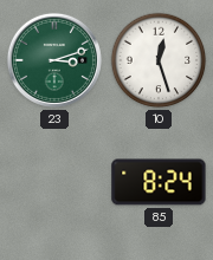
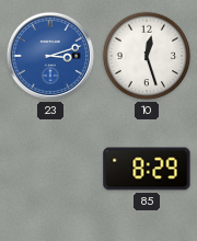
23 dial: green -> blue (50, 56)
85: 8:24 -> 8:29 (147, 169)
